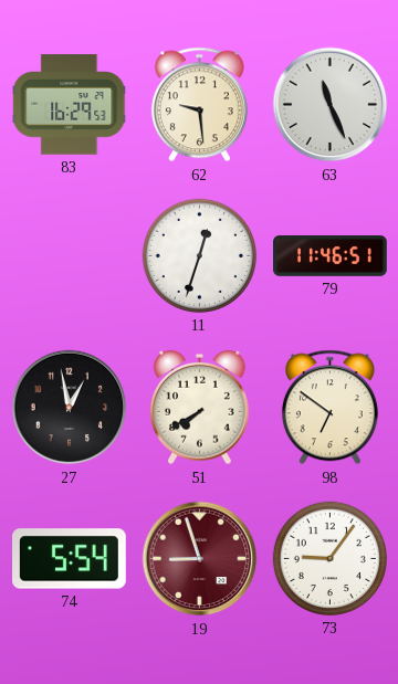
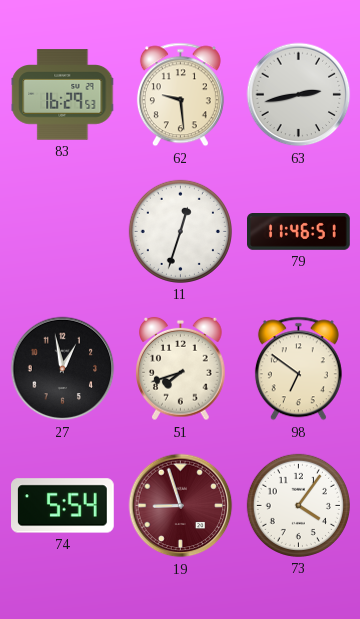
63: 11:26 -> 2:43 (299, 95)
51: 7:40 -> 7:42 (181, 369)
73: 9:06 -> 4:06 (298, 505)
